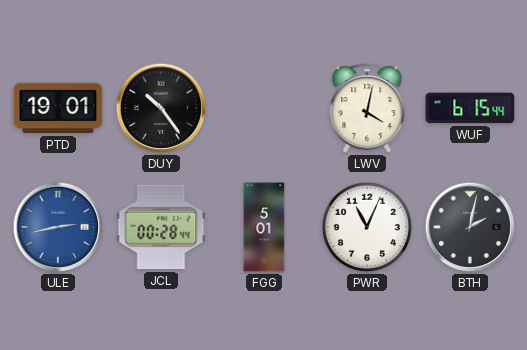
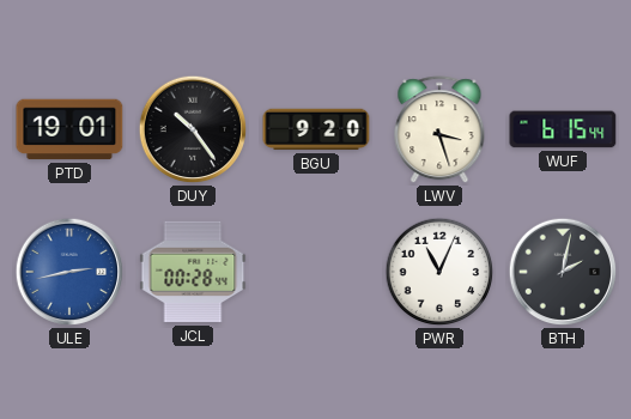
BGU: none -> 9:20 (316, 129)
LWV: 4:02 -> 3:27 (439, 130)
FGG: 5:01 -> none (264, 227)
